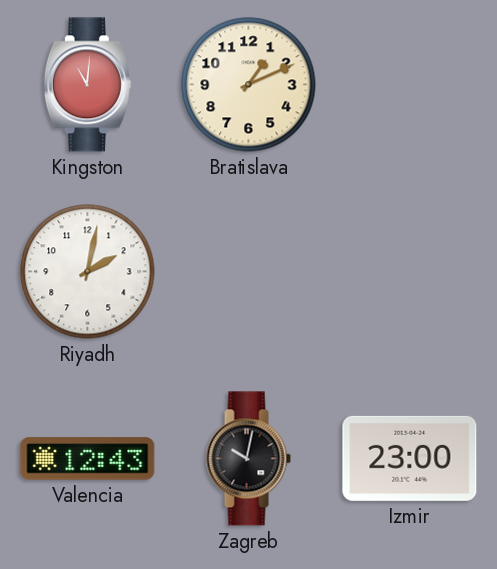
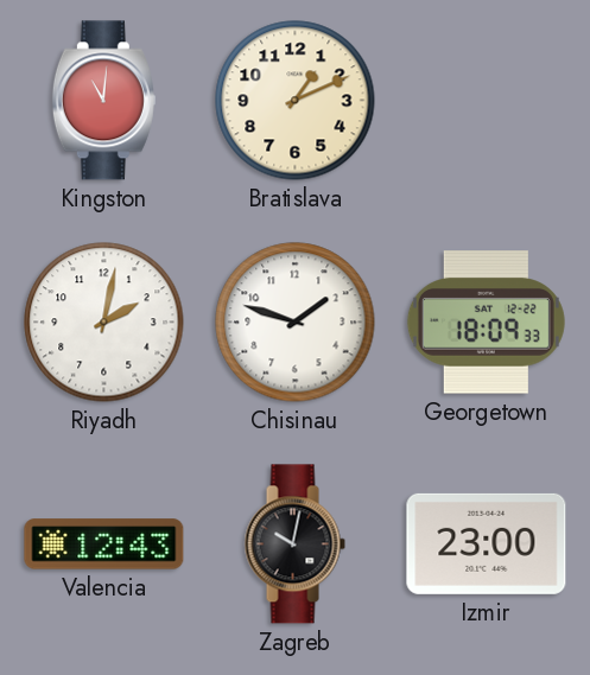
Chisinau: none -> 1:48 (296, 323)
Georgetown: none -> 18:09 (486, 323)
